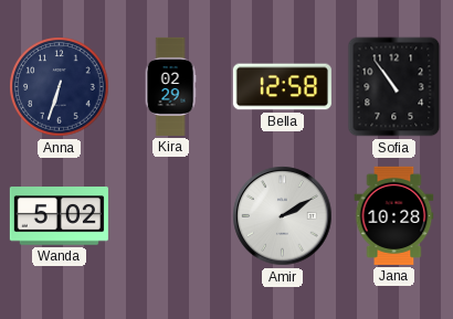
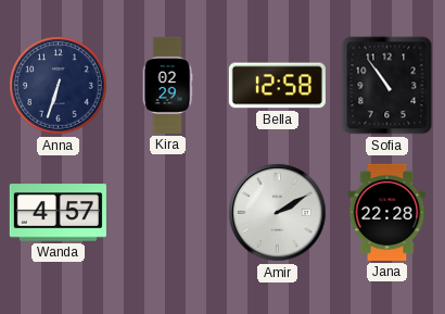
Wanda: 5:02 -> 4:57 (58, 213)
Jana: 10:28 -> 22:28 (387, 212)
